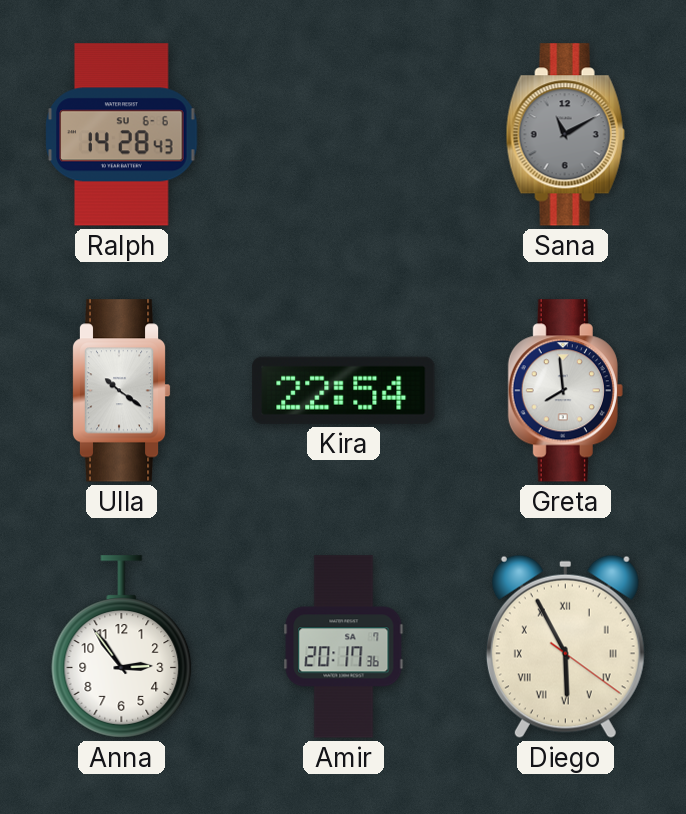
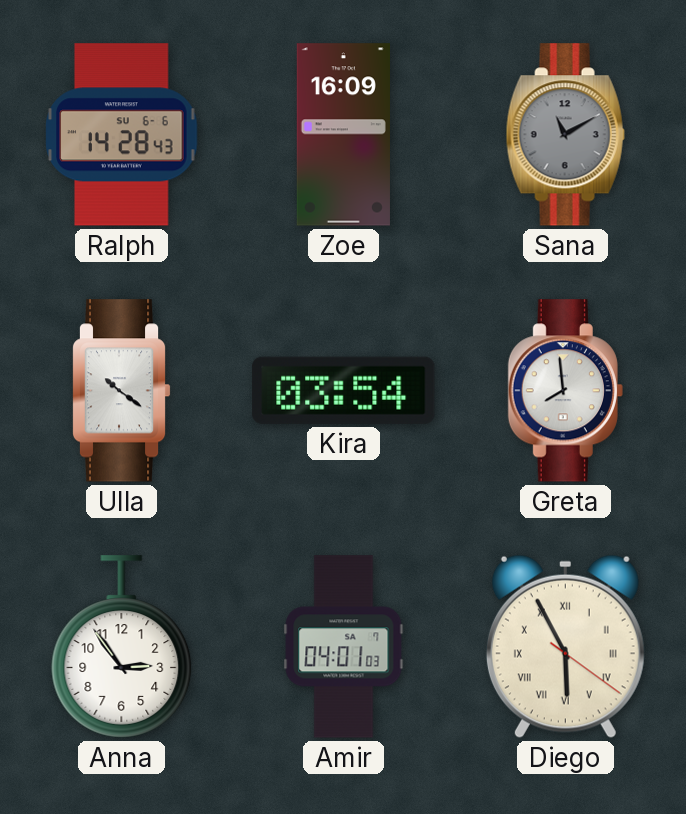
Zoe: none -> 16:09 (343, 135)
Kira: 22:54 -> 03:54 (344, 390)
Amir: 20:17 -> 04:01 (344, 647)
